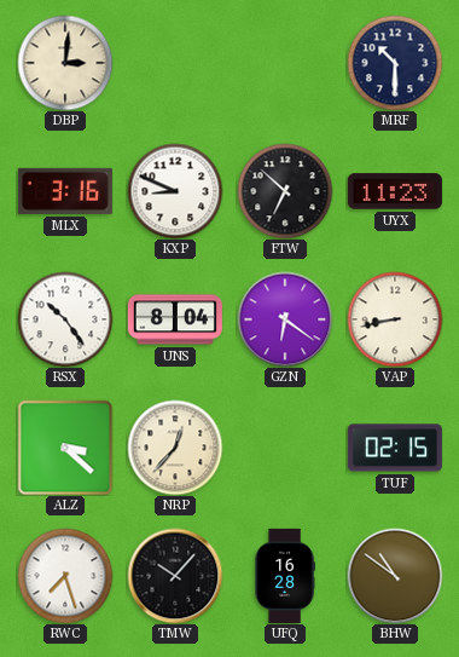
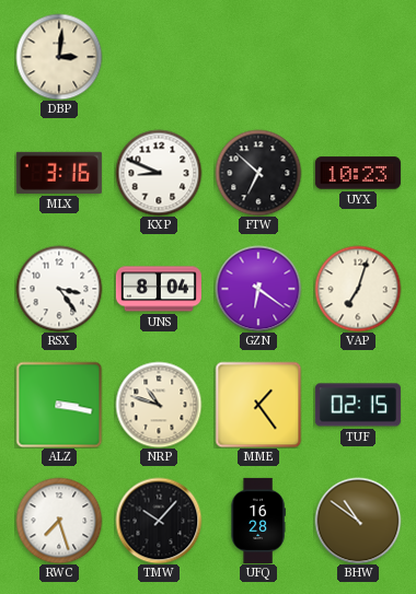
MRF: 10:30 -> none (395, 63)
UYX: 11:23 -> 10:23 (358, 173)
RSX: 10:24 -> 3:24 (59, 289)
VAP: 8:43 -> 7:03 (358, 289)
ALZ: 3:22 -> 3:17 (59, 405)
NRP: 12:37 -> 10:48 (159, 405)
MME: none -> 1:24 (258, 405)
